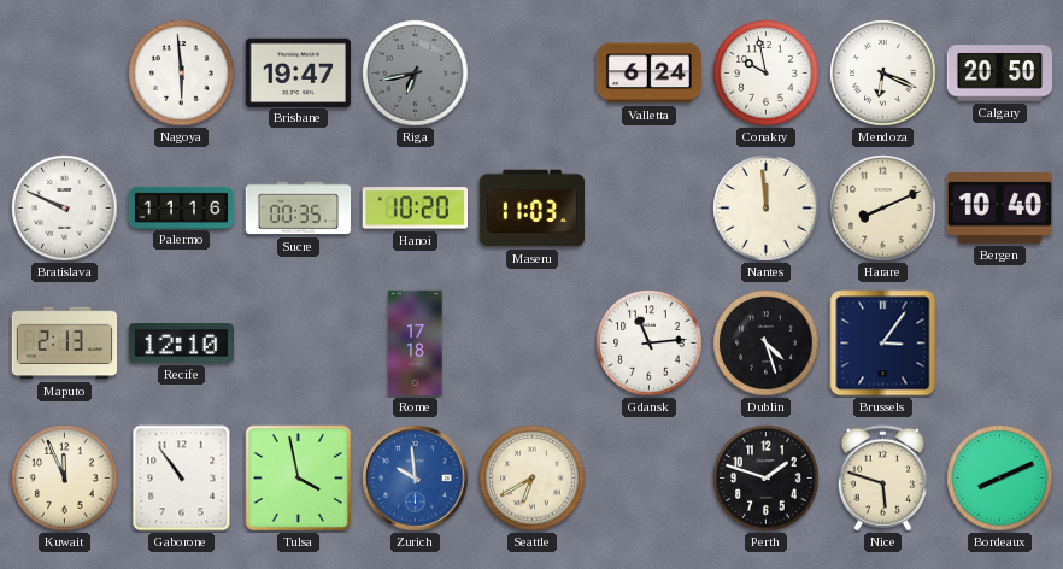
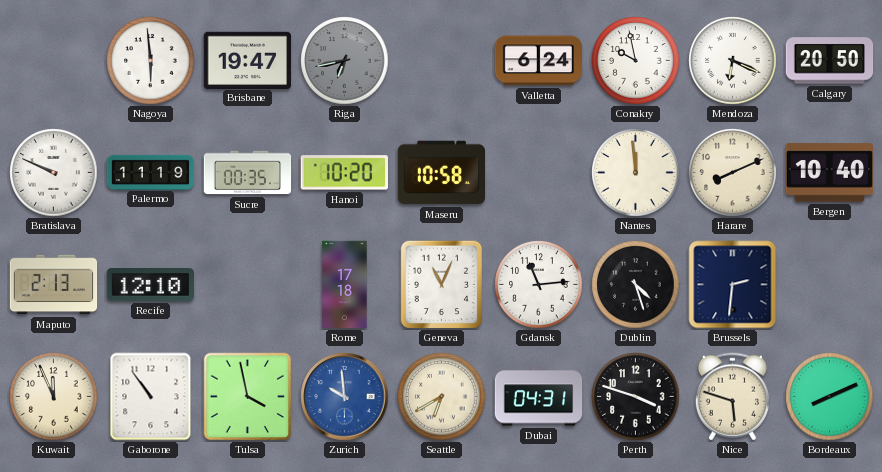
Palermo: 11:16 -> 11:19 (151, 172)
Maseru: 11:03 -> 10:58 (442, 173)
Geneva: none -> 11:04 (442, 285)
Brussels: 3:06 -> 2:31 (733, 285)
Dubai: none -> 04:31 (539, 397)
Perth: 1:48 -> 3:48 (636, 397)
